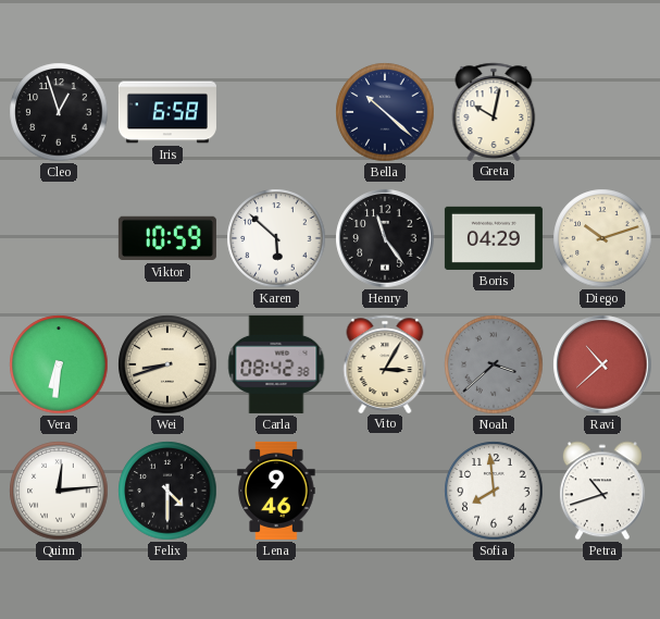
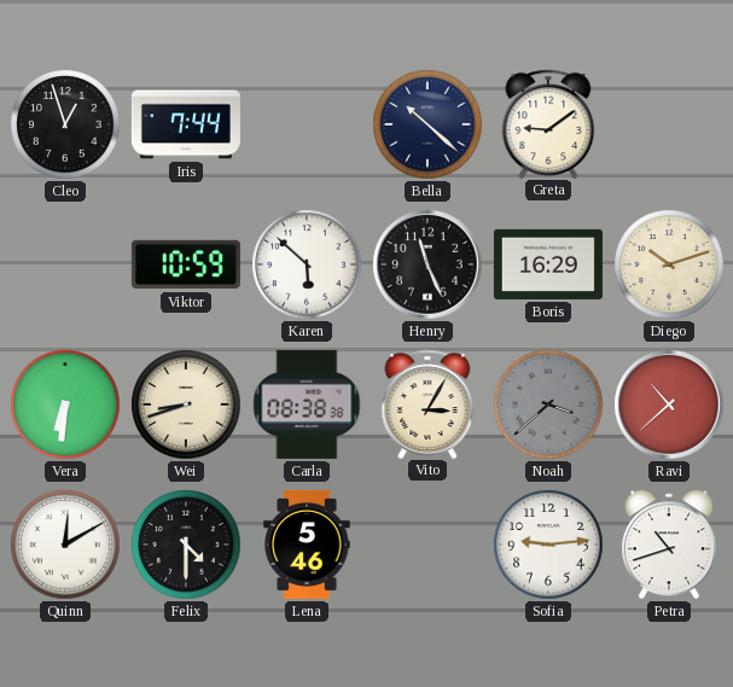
Iris: 6:58 -> 7:44 (186, 124)
Greta: 10:02 -> 9:09 (548, 123)
Henry: 11:24 -> 11:26 (427, 264)
Boris: 04:29 -> 16:29 (548, 264)
Carla: 08:42 -> 08:38 (307, 404)
Quinn: 12:14 -> 12:10 (65, 545)
Lena: 9:46 -> 5:46 (307, 545)
Sofia: 7:59 -> 9:14 (548, 545)
